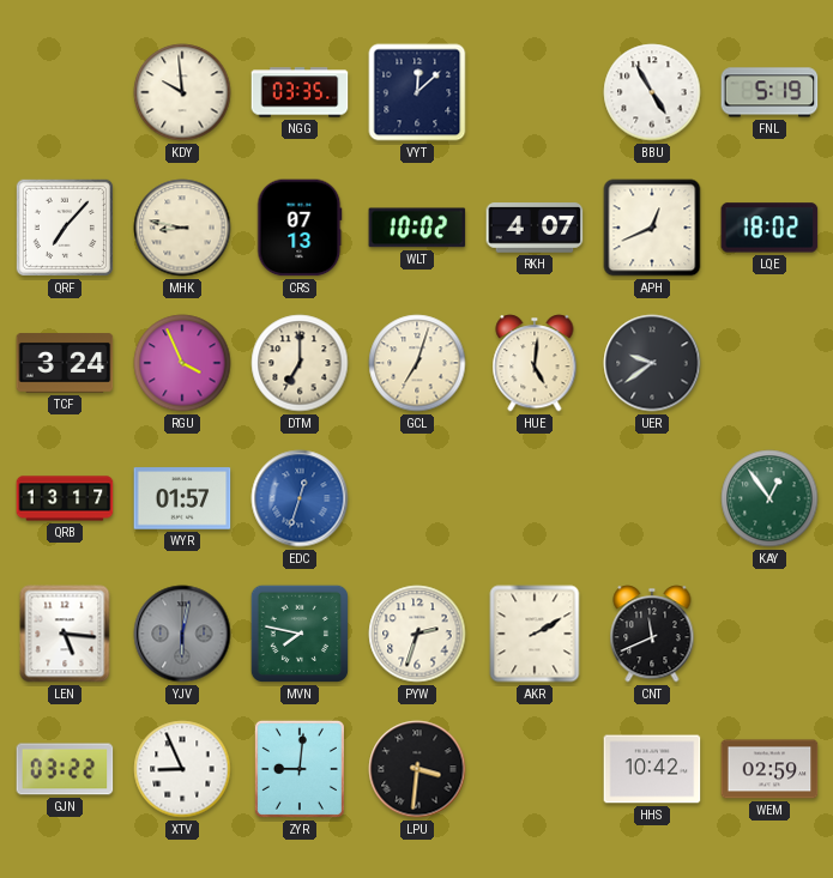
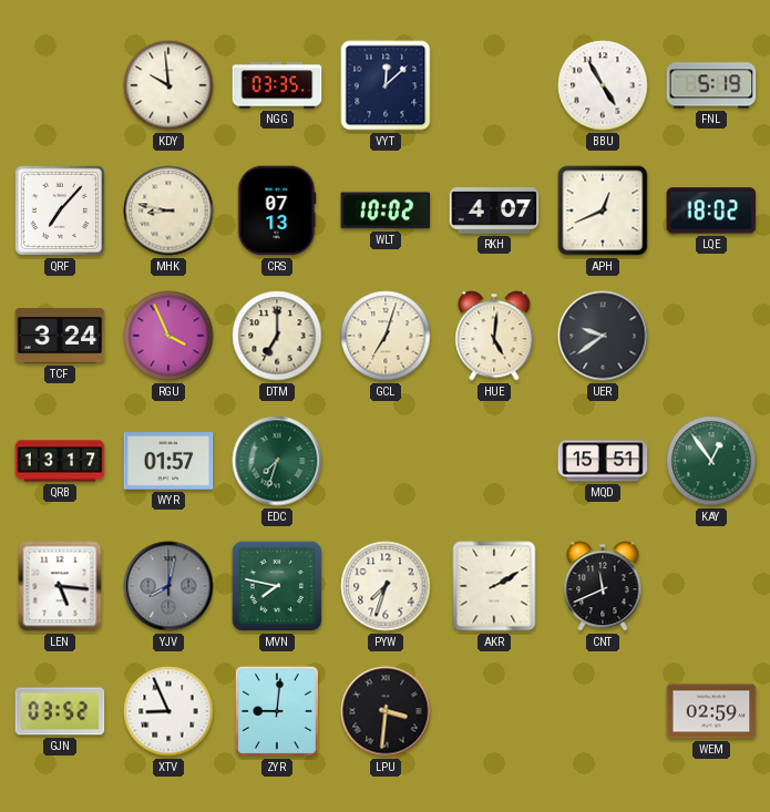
EDC: 12:33 -> 7:33 (277, 461)
EDC dial: blue -> green (277, 461)
MQD: none -> 15:51 (603, 461)
YJV: 6:02 -> 8:02 (168, 586)
PYW: 2:33 -> 7:33 (386, 586)
GJN: 03:22 -> 03:52 (60, 711)
HHS: 10:42 -> none (652, 769)
